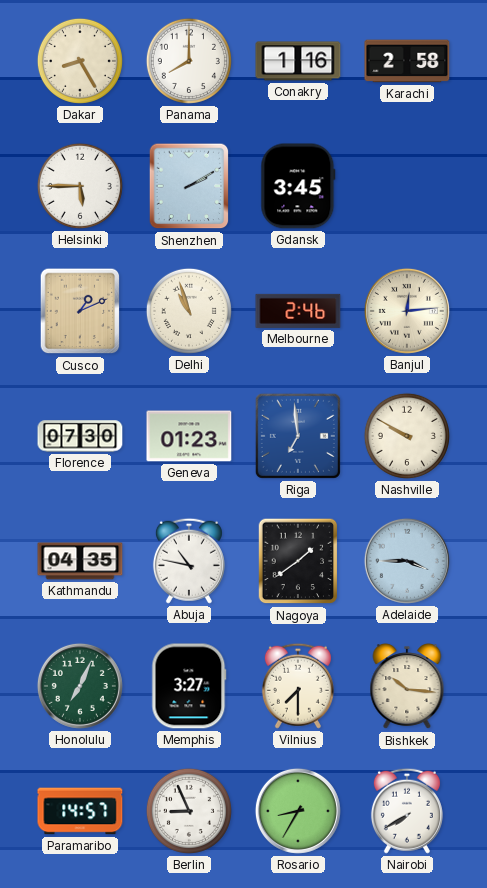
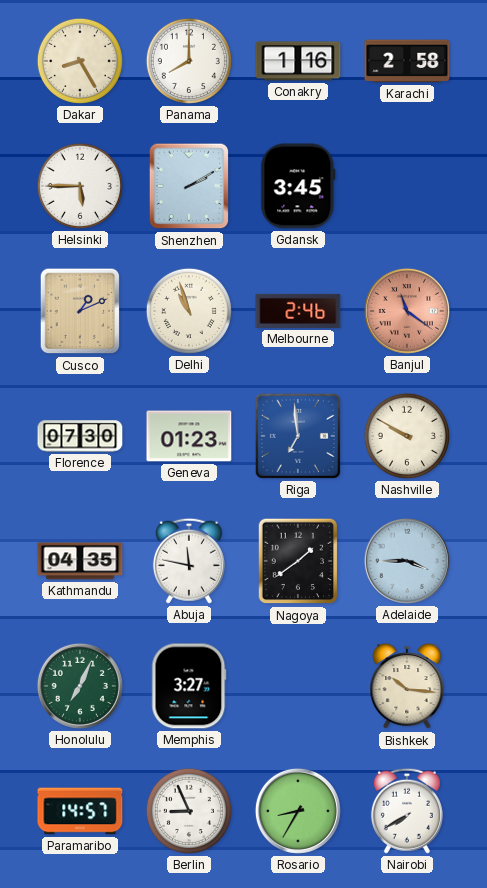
Banjul: 12:14 -> 11:21 (407, 311)
Banjul dial: cream -> salmon (407, 311)
Abuja: 10:47 -> 11:47 (189, 561)
Vilnius: 7:30 -> none (298, 686)
